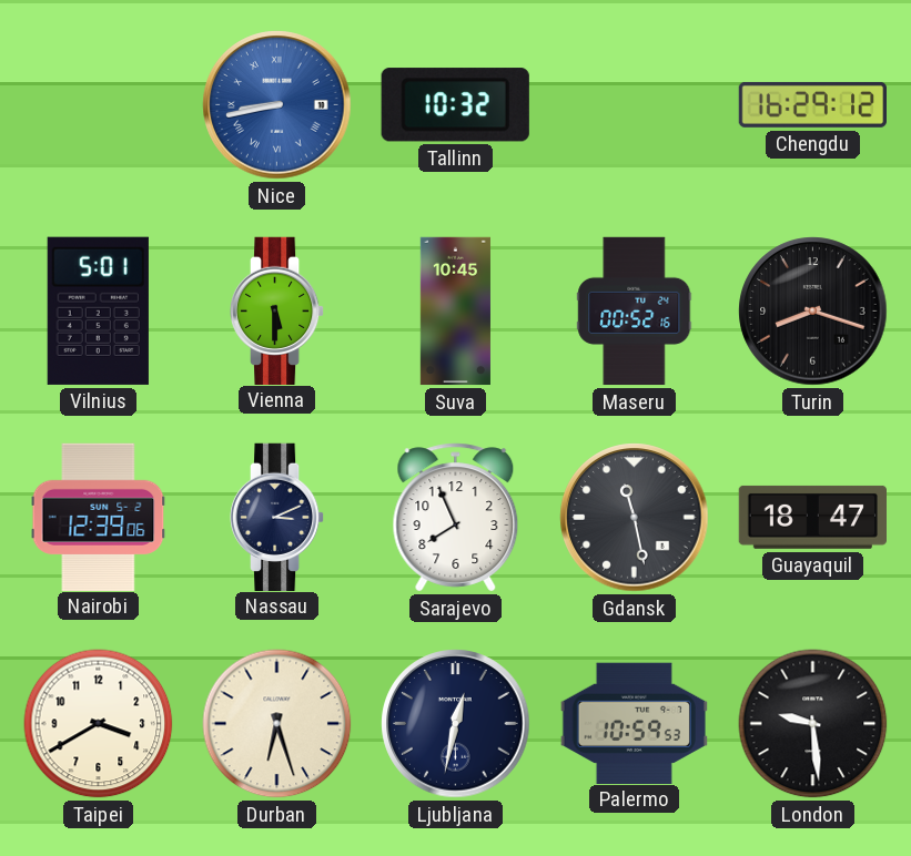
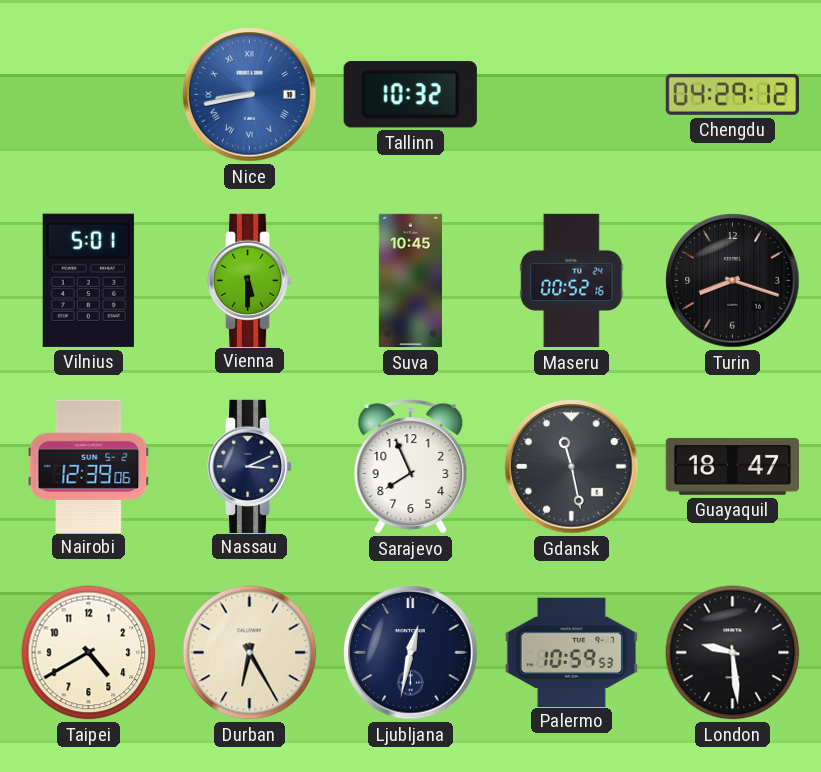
Chengdu: 16:29 -> 04:29 (732, 94)
Taipei: 3:40 -> 4:40 (89, 653)
Durban: 6:27 -> 6:25 (250, 653)
